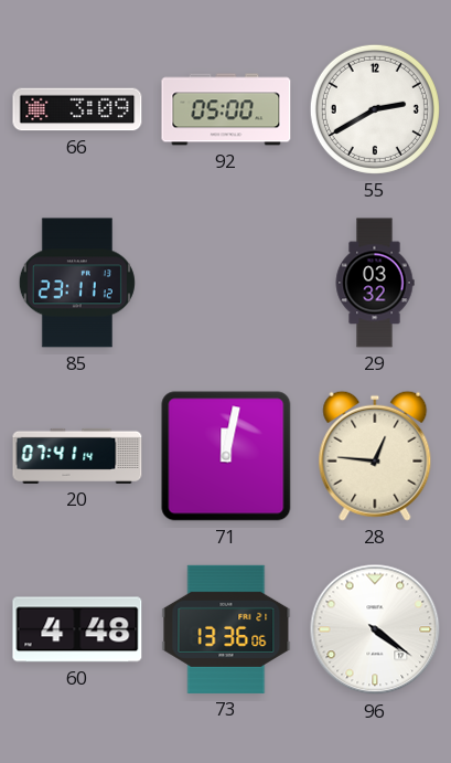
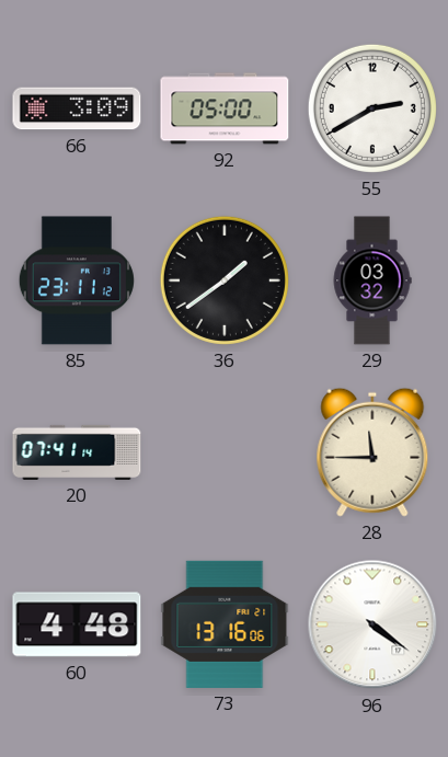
36: none -> 1:39 (225, 280)
71: 12:02 -> none (226, 456)
28: 12:46 -> 11:45 (372, 452)
73: 13:36 -> 13:16 (225, 624)
